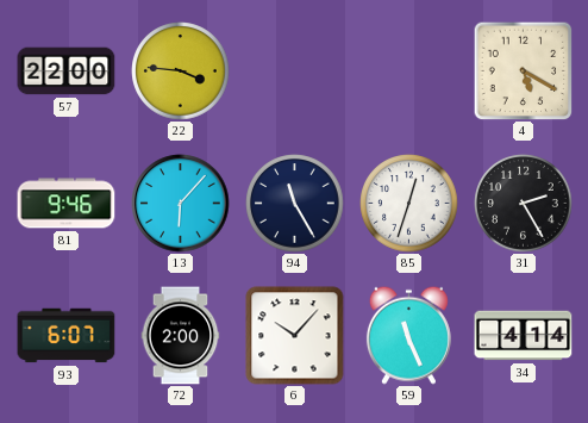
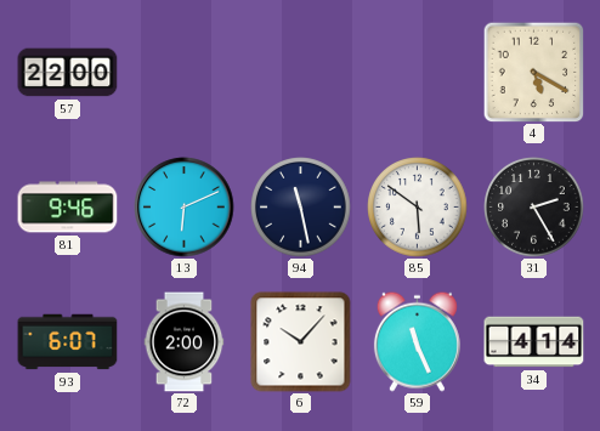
22: 3:46 -> none (181, 71)
13: 6:07 -> 6:11 (185, 208)
94: 11:25 -> 11:28 (301, 208)
85: 12:33 -> 5:51 (418, 208)
